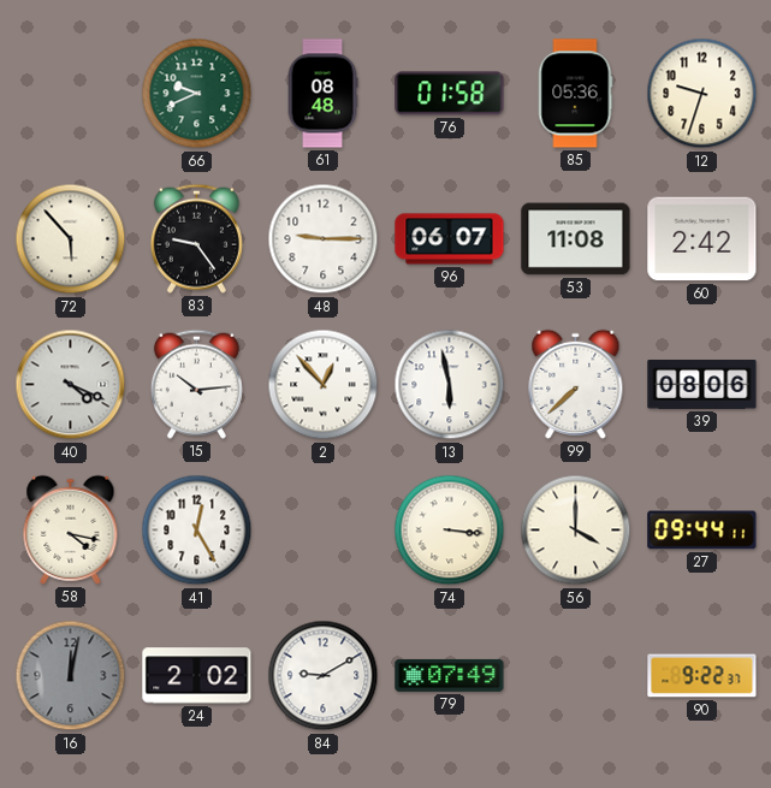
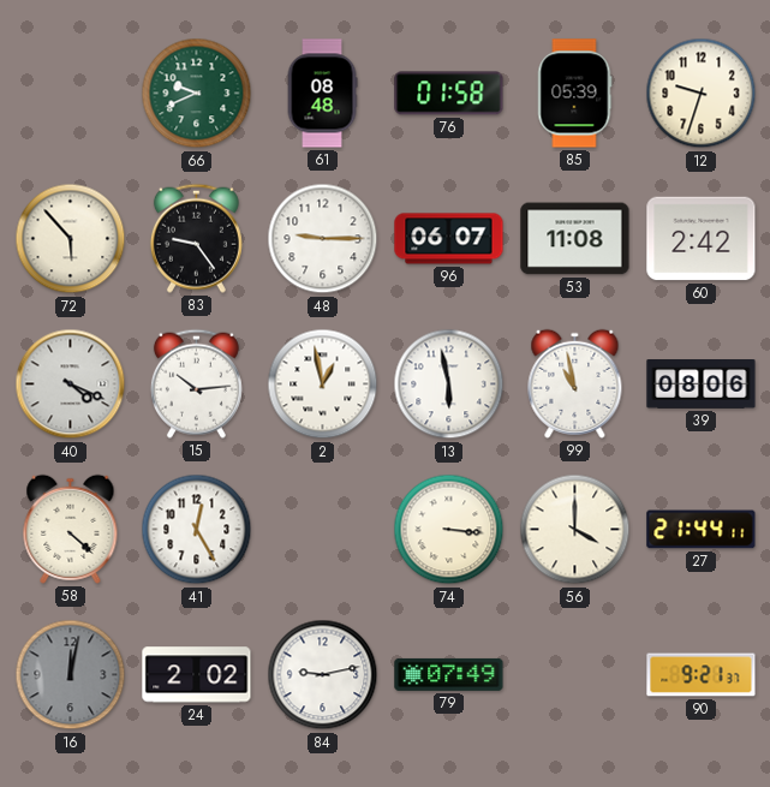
85: 05:36 -> 05:39 (574, 94)
2: 12:53 -> 12:58 (323, 384)
99: 7:38 -> 10:58 (575, 383)
58: 4:17 -> 4:22 (71, 529)
27: 09:44 -> 21:44 (702, 530)
84: 9:10 -> 9:13 (323, 675)
90: 9:22 -> 9:21 (702, 675)
